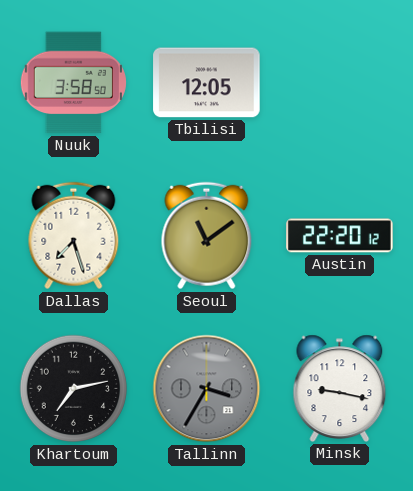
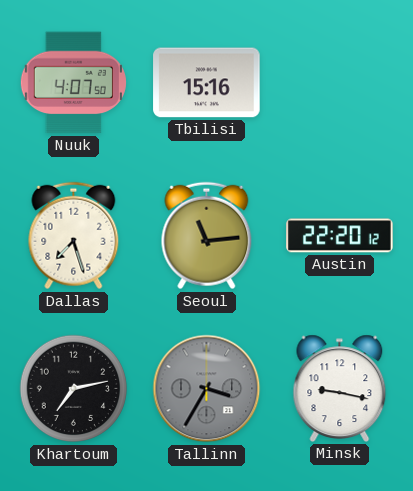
Nuuk: 3:58 -> 4:07 (73, 83)
Tbilisi: 12:05 -> 15:16 (207, 83)
Seoul: 11:09 -> 11:14 (207, 236)
